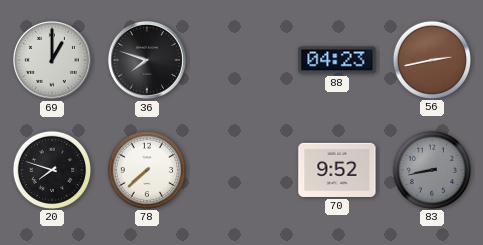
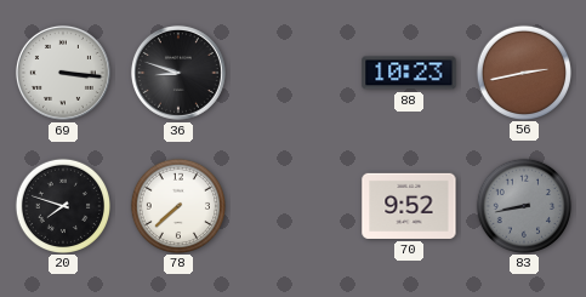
69: 1:00 -> 3:16 (63, 73)
36: 7:48 -> 8:48 (178, 73)
88: 04:23 -> 10:23 (409, 73)
